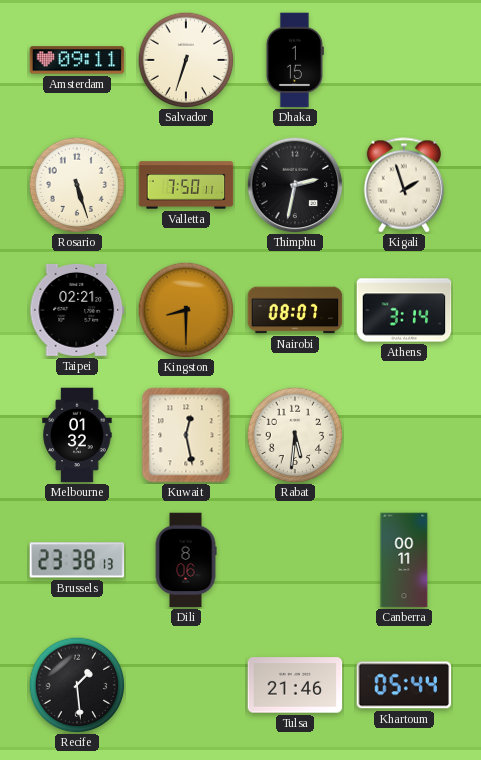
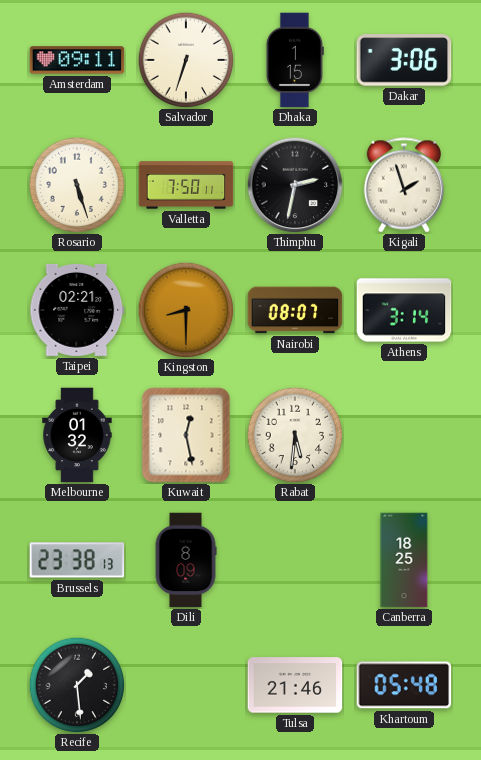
Dakar: none -> 3:06 (404, 60)
Dili: 8:06 -> 8:09 (186, 560)
Canberra: 00:11 -> 18:25 (404, 560)
Khartoum: 05:44 -> 05:48 (404, 685)
